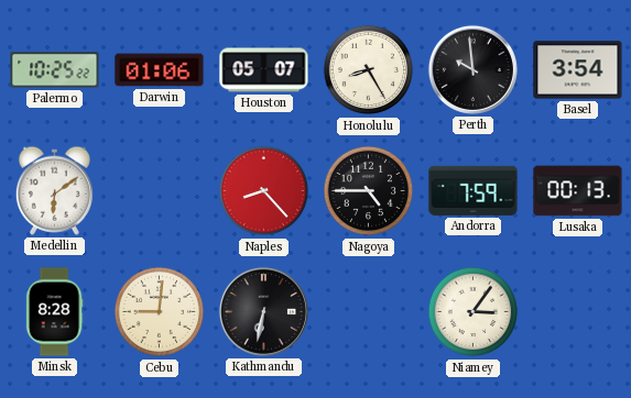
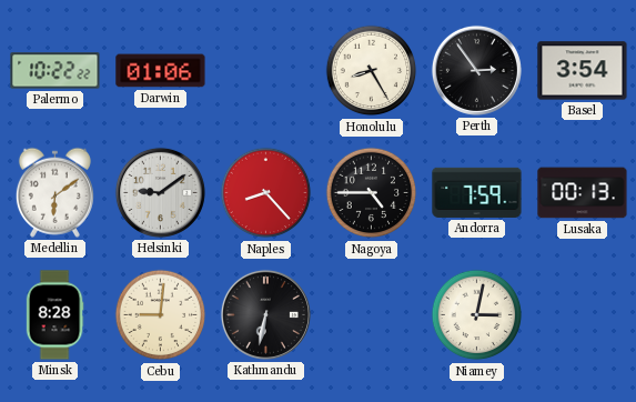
Palermo: 10:25 -> 10:22 (55, 71)
Houston: 05:07 -> none (264, 70)
Perth: 9:59 -> 2:54 (476, 70)
Helsinki: none -> 9:09 (160, 192)
Niamey: 3:06 -> 3:02 (477, 315)
